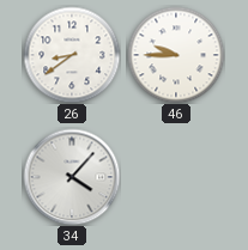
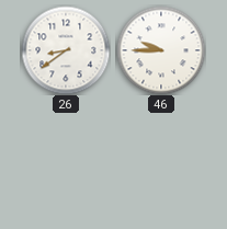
34: 4:07 -> none (72, 177)
